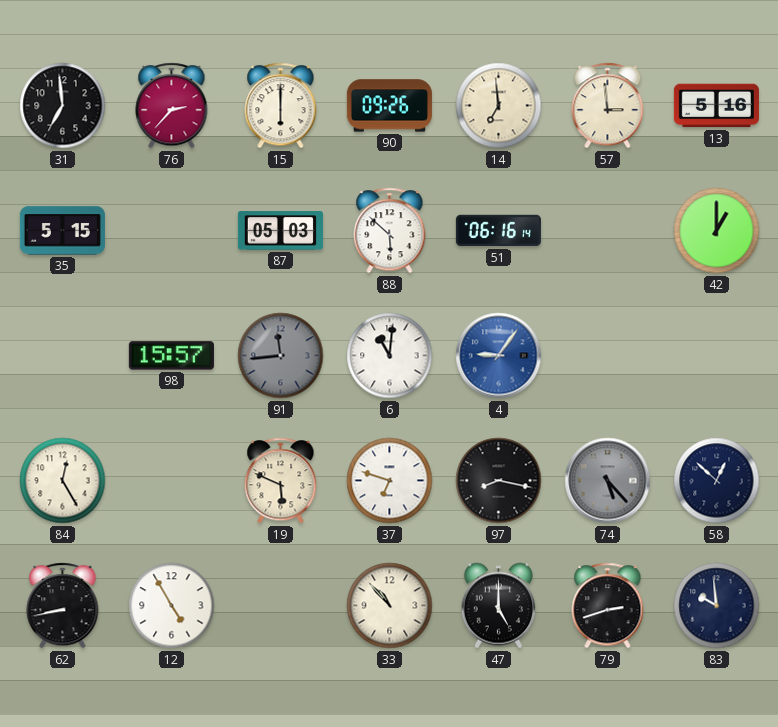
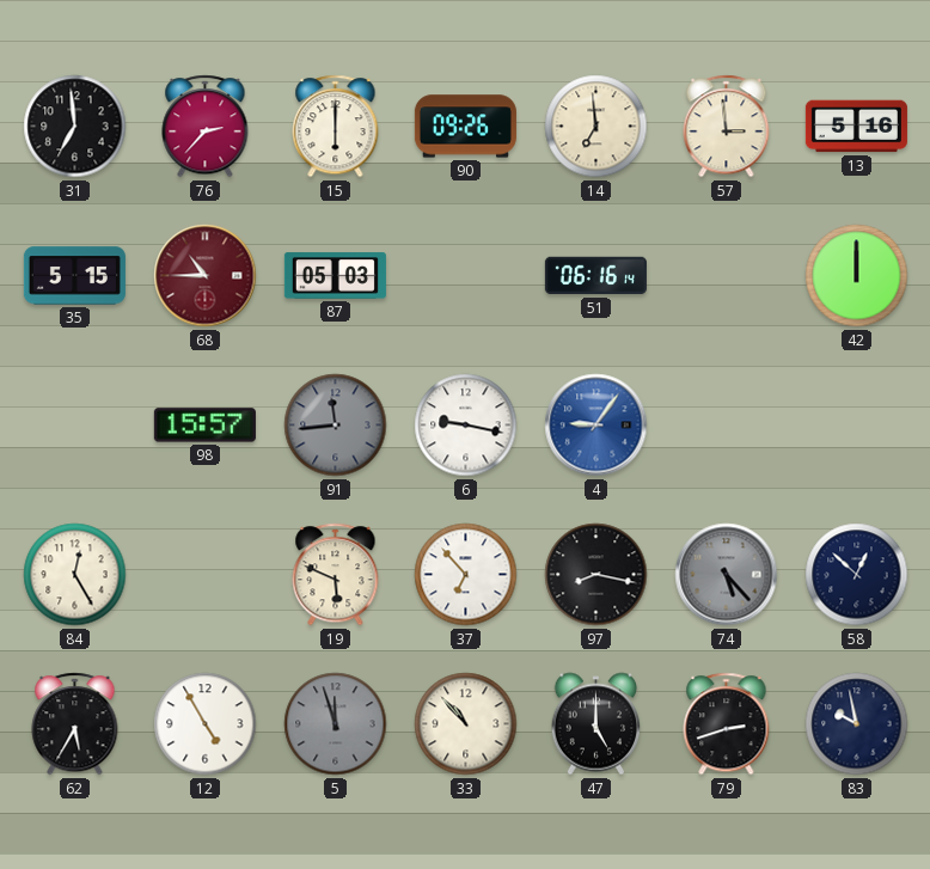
68: none -> 10:45 (206, 276)
88: 5:52 -> none (390, 231)
42: 1:00 -> 12:00 (857, 276)
6: 11:01 -> 9:17 (466, 426)
37: 6:48 -> 6:53 (466, 575)
62: 8:43 -> 5:35 (75, 724)
5: none -> 11:57 (336, 724)
83: 9:59 -> 9:58 (857, 724)
